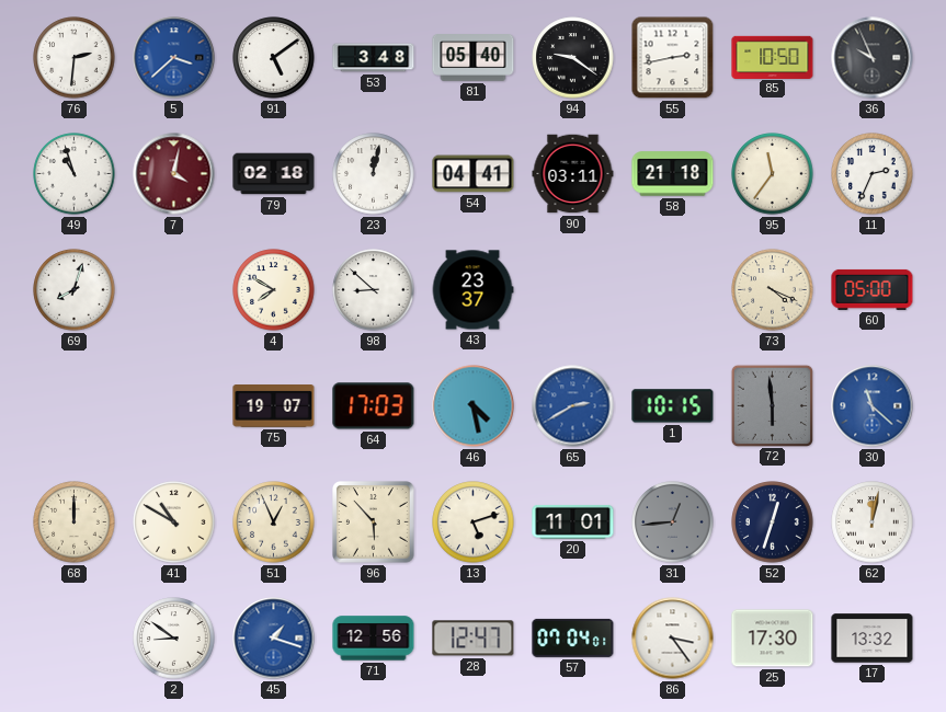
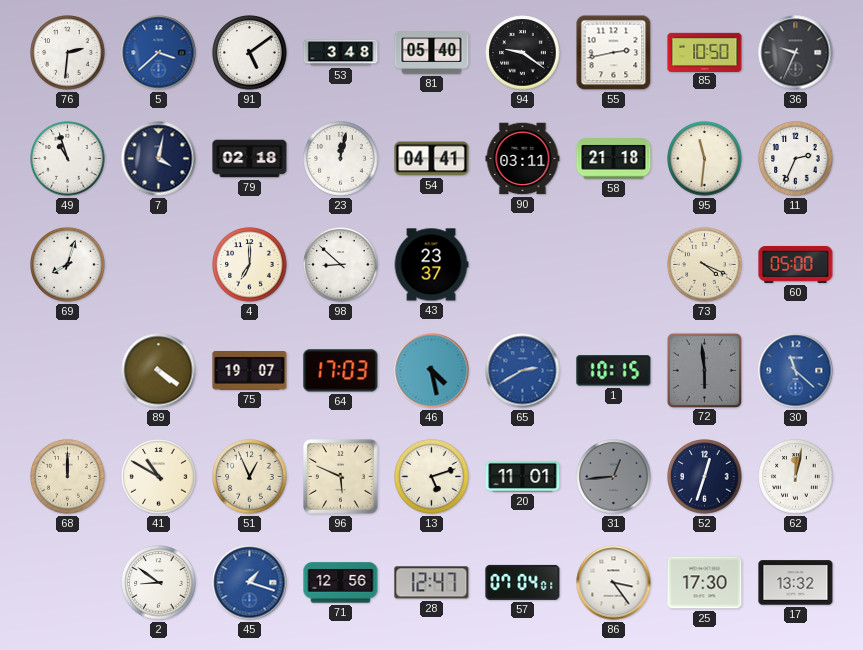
36: 9:56 -> 9:34 (796, 53)
7 dial: burgundy -> navy (159, 159)
95: 11:36 -> 11:31 (705, 159)
4: 7:50 -> 7:00 (250, 265)
89: none -> 4:21 (159, 371)
96: 5:53 -> 5:49 (341, 477)
